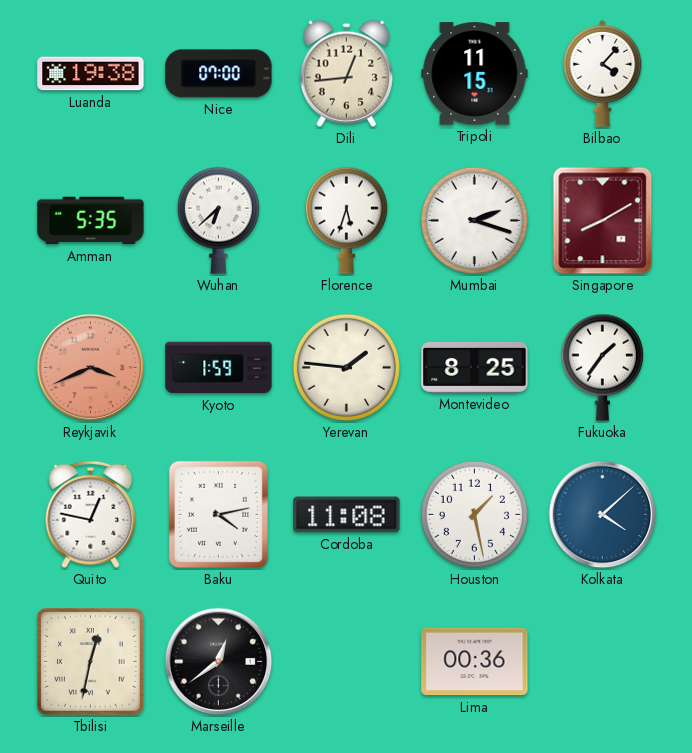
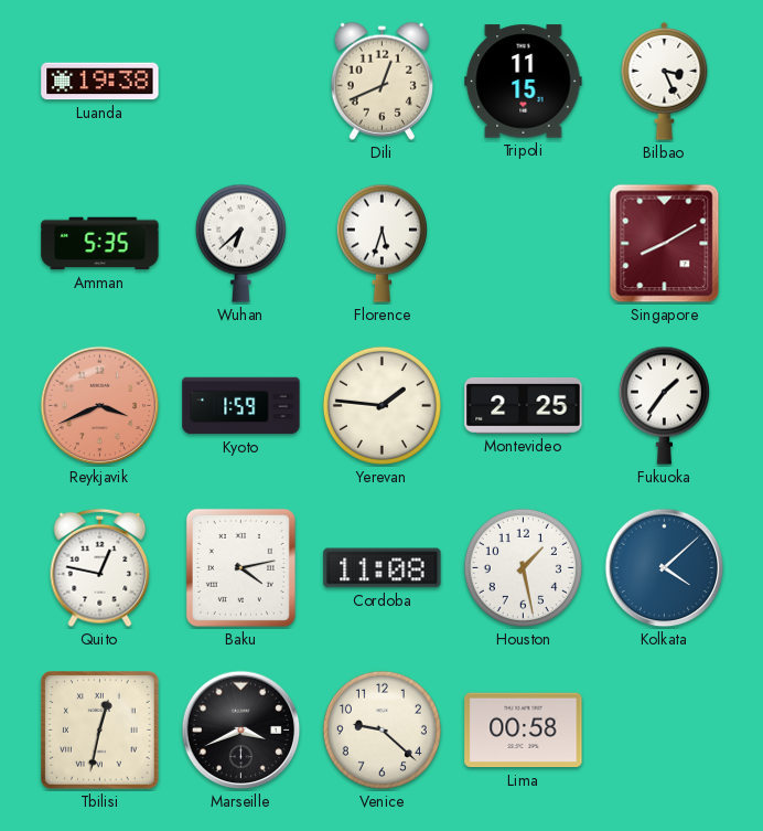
Nice: 07:00 -> none (219, 74)
Dili: 12:44 -> 12:41 (382, 81)
Bilbao: 4:07 -> 3:26 (665, 81)
Mumbai: 2:18 -> none (474, 220)
Montevideo: 8:25 -> 2:25 (524, 405)
Marseille: 12:39 -> 3:41 (241, 731)
Venice: none -> 9:22 (382, 729)
Lima: 00:36 -> 00:58 (524, 731)
